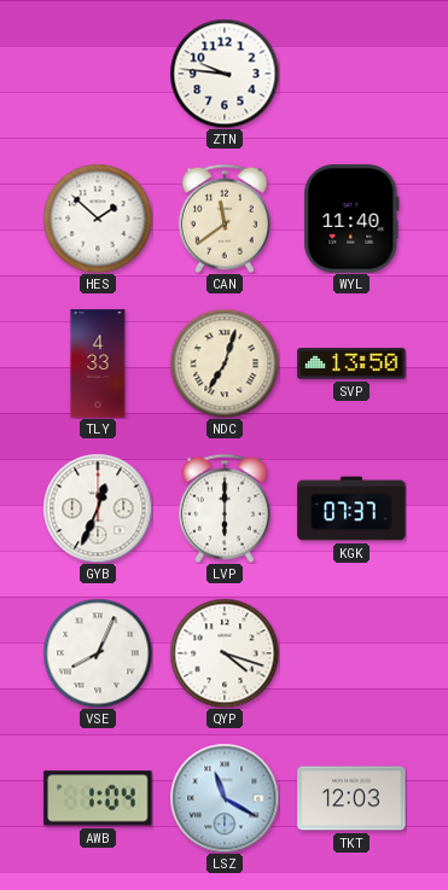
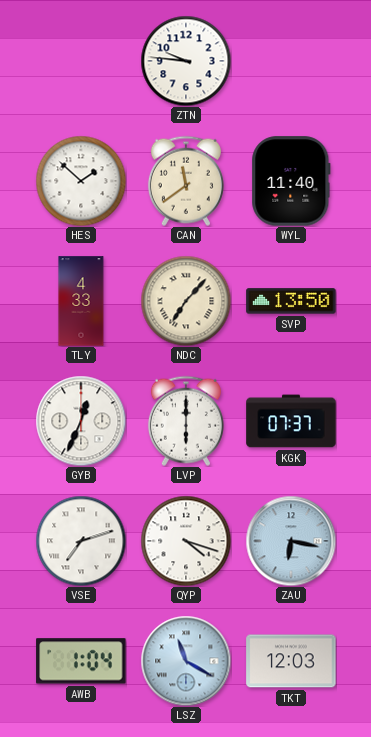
NDC: 7:03 -> 7:07 (186, 301)
VSE: 8:04 -> 7:12 (81, 541)
ZAU: none -> 6:17 (291, 541)
